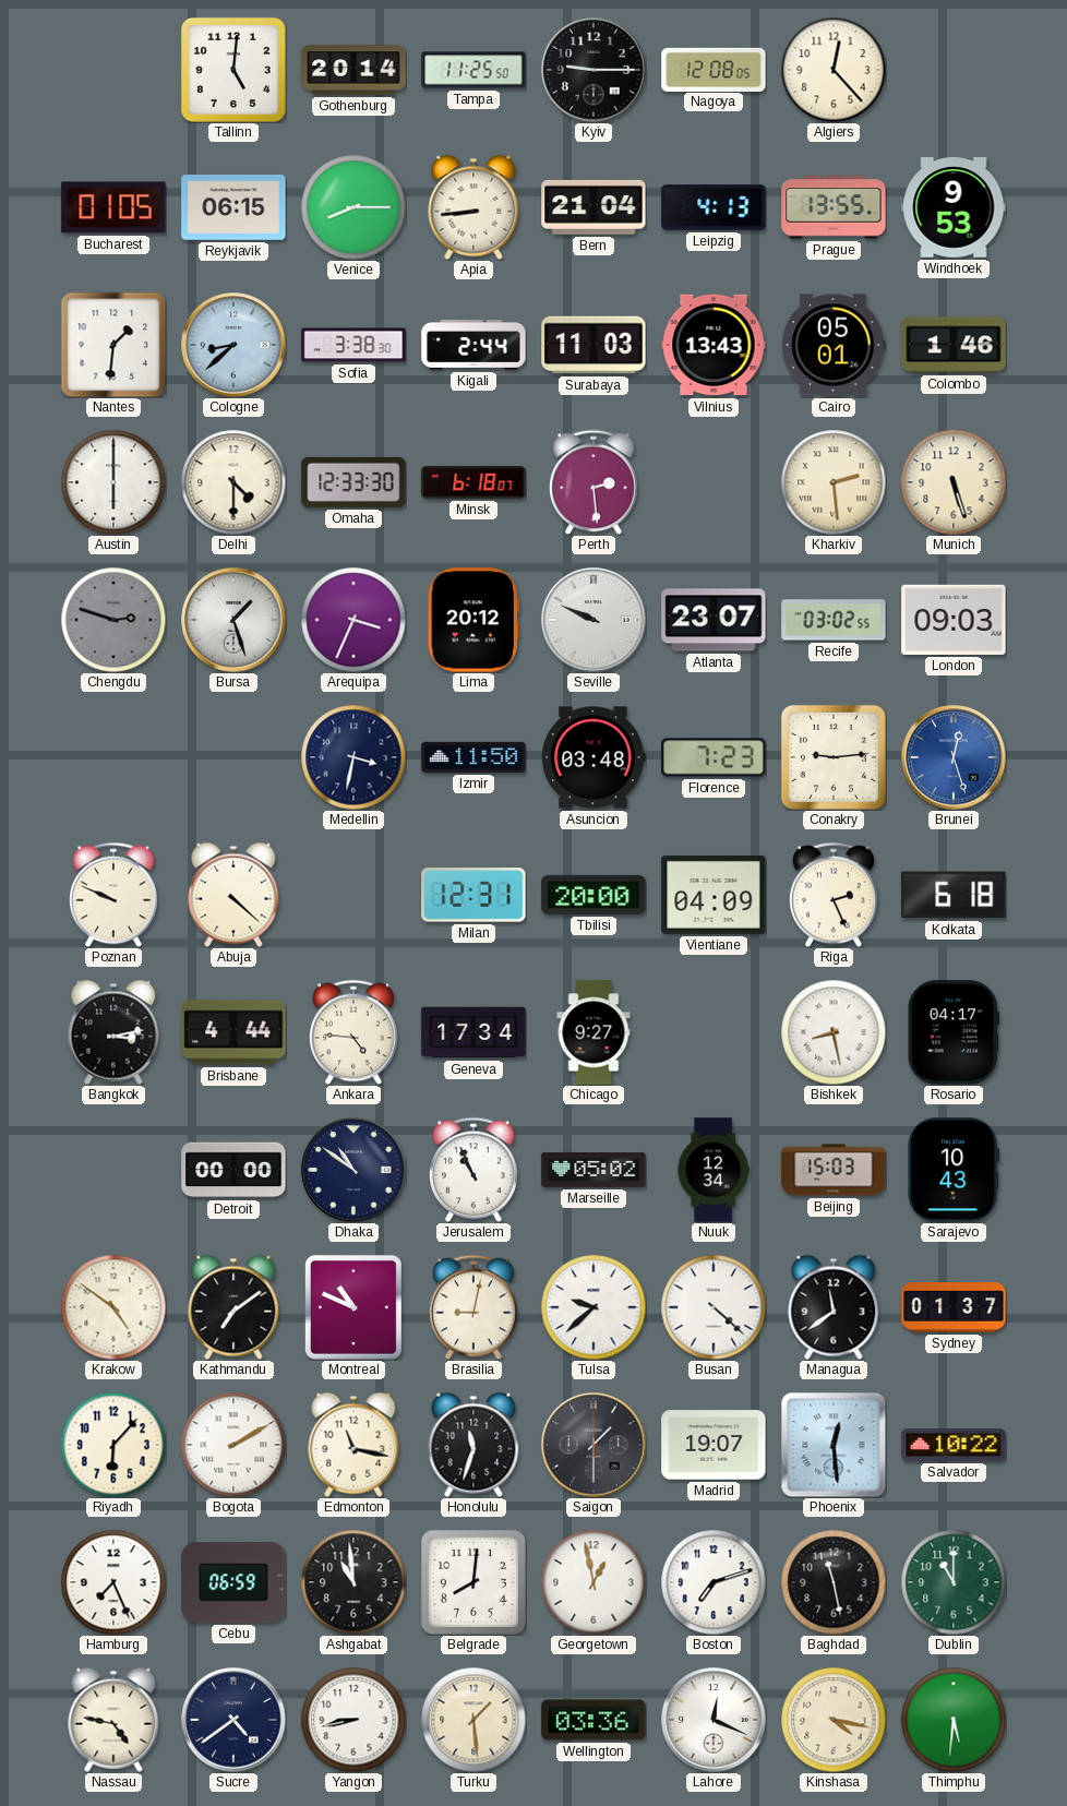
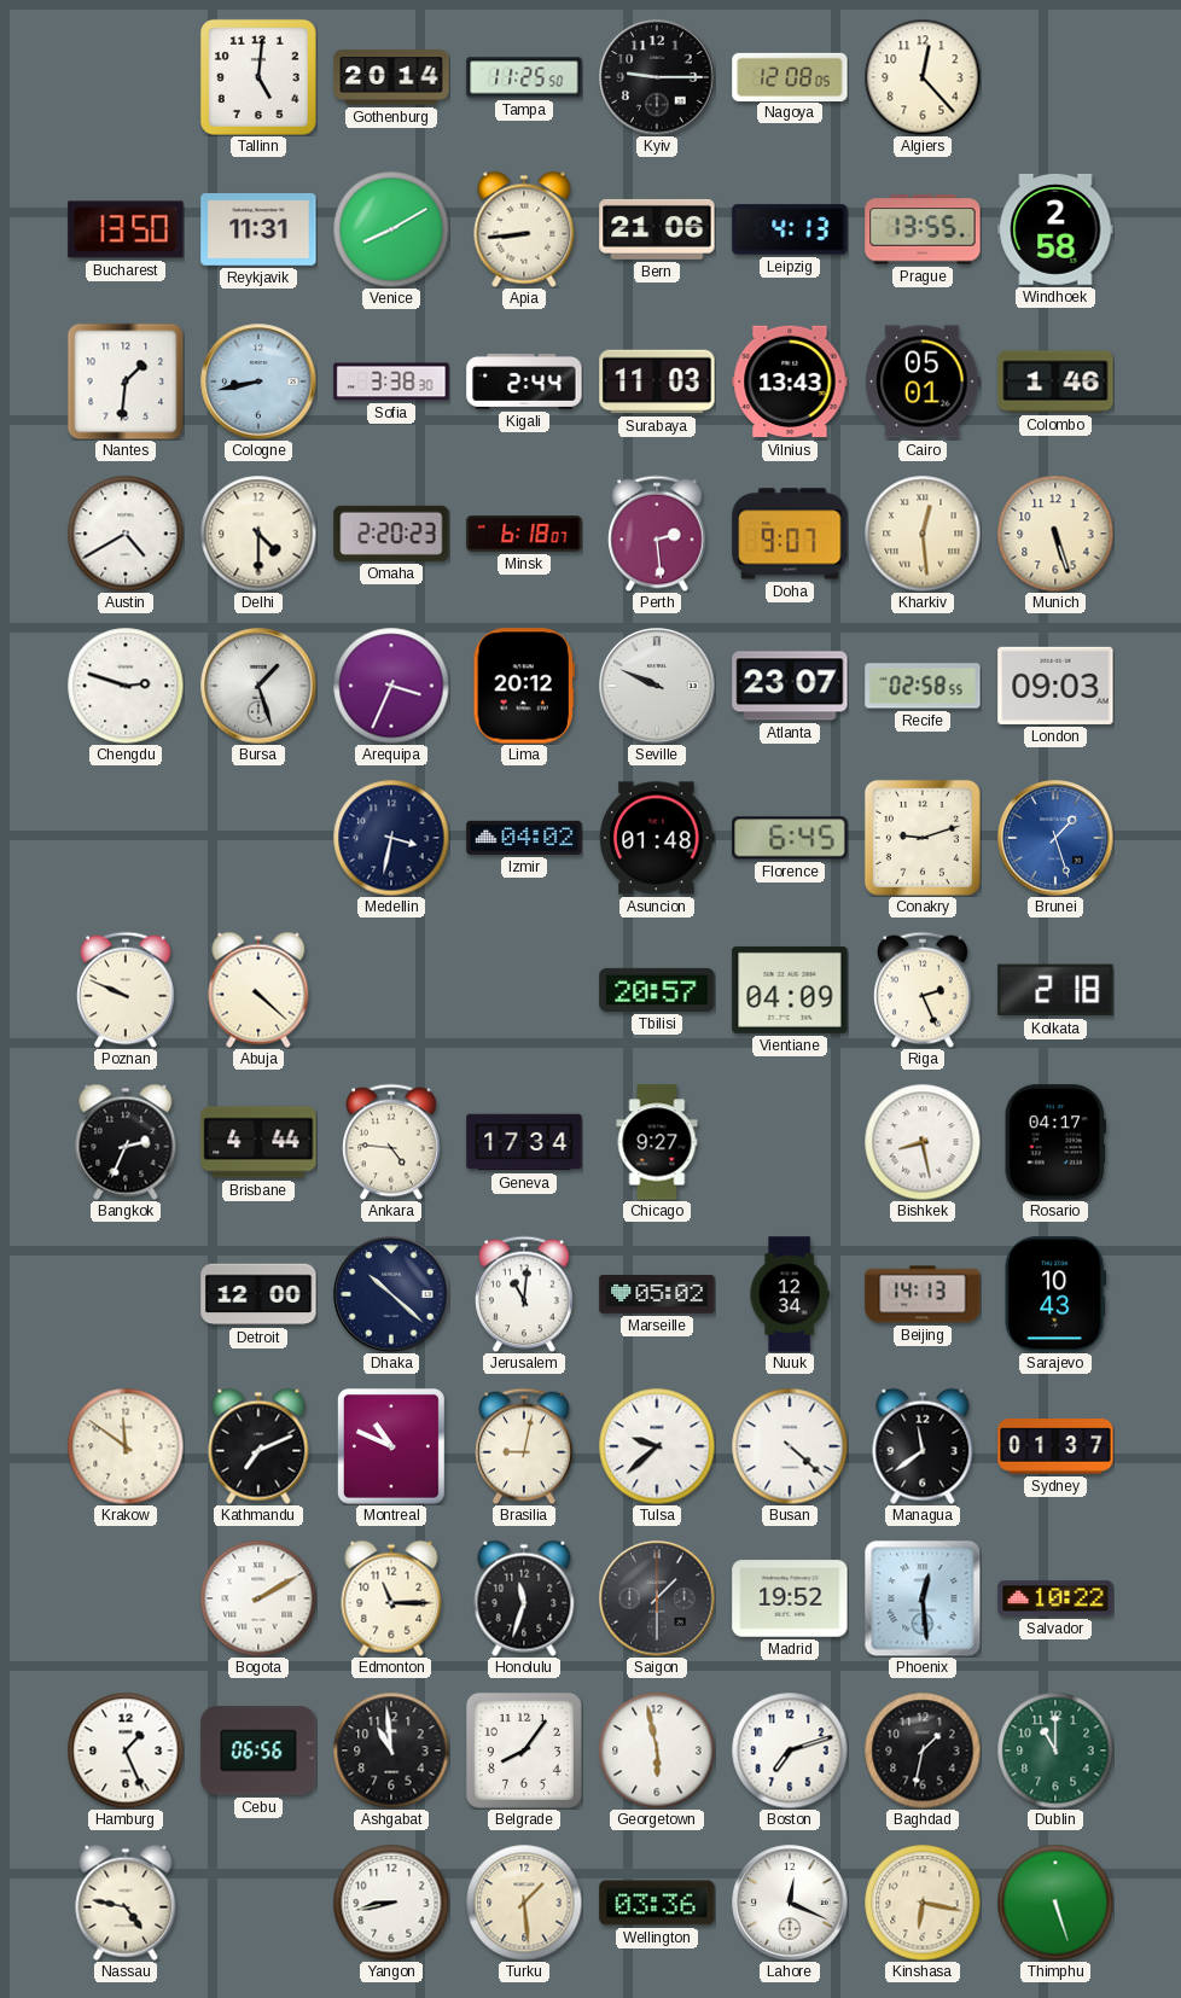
Bucharest: 01:05 -> 13:50 (126, 229)
Reykjavik: 06:15 -> 11:31 (258, 231)
Venice: 8:15 -> 8:10 (391, 229)
Bern: 21:04 -> 21:06 (657, 229)
Windhoek: 9:53 -> 2:58 (1055, 229)
Cologne: 8:38 -> 8:43 (258, 381)
Austin: 6:00 -> 4:40 (126, 534)
Omaha: 12:33 -> 2:20 (391, 534)
Doha: none -> 9:07 (790, 534)
Kharkiv: 2:29 -> 12:29 (923, 534)
Chengdu dial: grey -> white (126, 686)
Recife: 03:02 -> 02:58 (923, 686)
Izmir: 11:50 -> 04:02 (524, 838)
Asuncion: 03:48 -> 01:48 (657, 838)
Florence: 7:23 -> 6:45 (790, 838)
Conakry: 9:14 -> 9:12 (923, 838)
Brunei: 12:27 -> 1:27 (1055, 838)
Milan: 12:31 -> none (473, 895)
Tbilisi: 20:00 -> 20:57 (657, 990)
Kolkata: 6:18 -> 2:18 (1055, 990)
Bangkok: 3:13 -> 2:34 (126, 1142)
Detroit: 00:00 -> 12:00 (258, 1294)
Dhaka: 10:51 -> 10:22 (391, 1294)
Jerusalem: 10:56 -> 11:01 (524, 1294)
Beijing: 15:03 -> 14:13 (923, 1294)
Krakow: 4:51 -> 11:51 (126, 1446)
Kathmandu: 7:09 -> 7:11 (258, 1446)
Riyadh: 6:07 -> none (113, 1445)
Edmonton: 11:17 -> 11:15 (391, 1598)
Madrid: 19:07 -> 19:52 (790, 1598)
Hamburg: 7:26 -> 1:26 (126, 1751)
Cebu: 06:59 -> 06:56 (258, 1751)
Belgrade: 8:01 -> 8:06 (524, 1751)
Georgetown: 12:58 -> 5:58 (657, 1751)
Baghdad: 11:28 -> 1:32 (923, 1751)
Sucre: 4:39 -> none (233, 1720)
Kinshasa: 4:17 -> 6:17 (923, 1903)
Thimphu: 5:31 -> 5:27 (1055, 1903)
